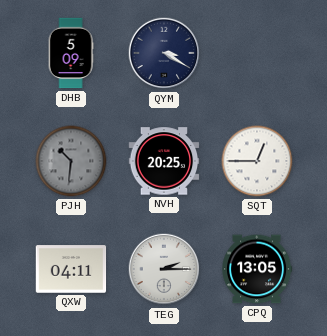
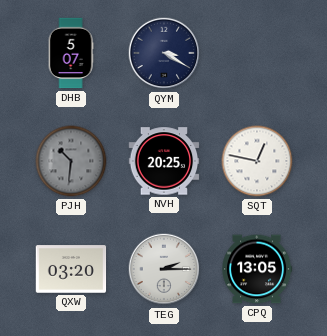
DHB: 5:09 -> 5:07 (71, 53)
SQT: 12:45 -> 12:47 (257, 161)
QXW: 04:11 -> 03:20 (71, 269)
